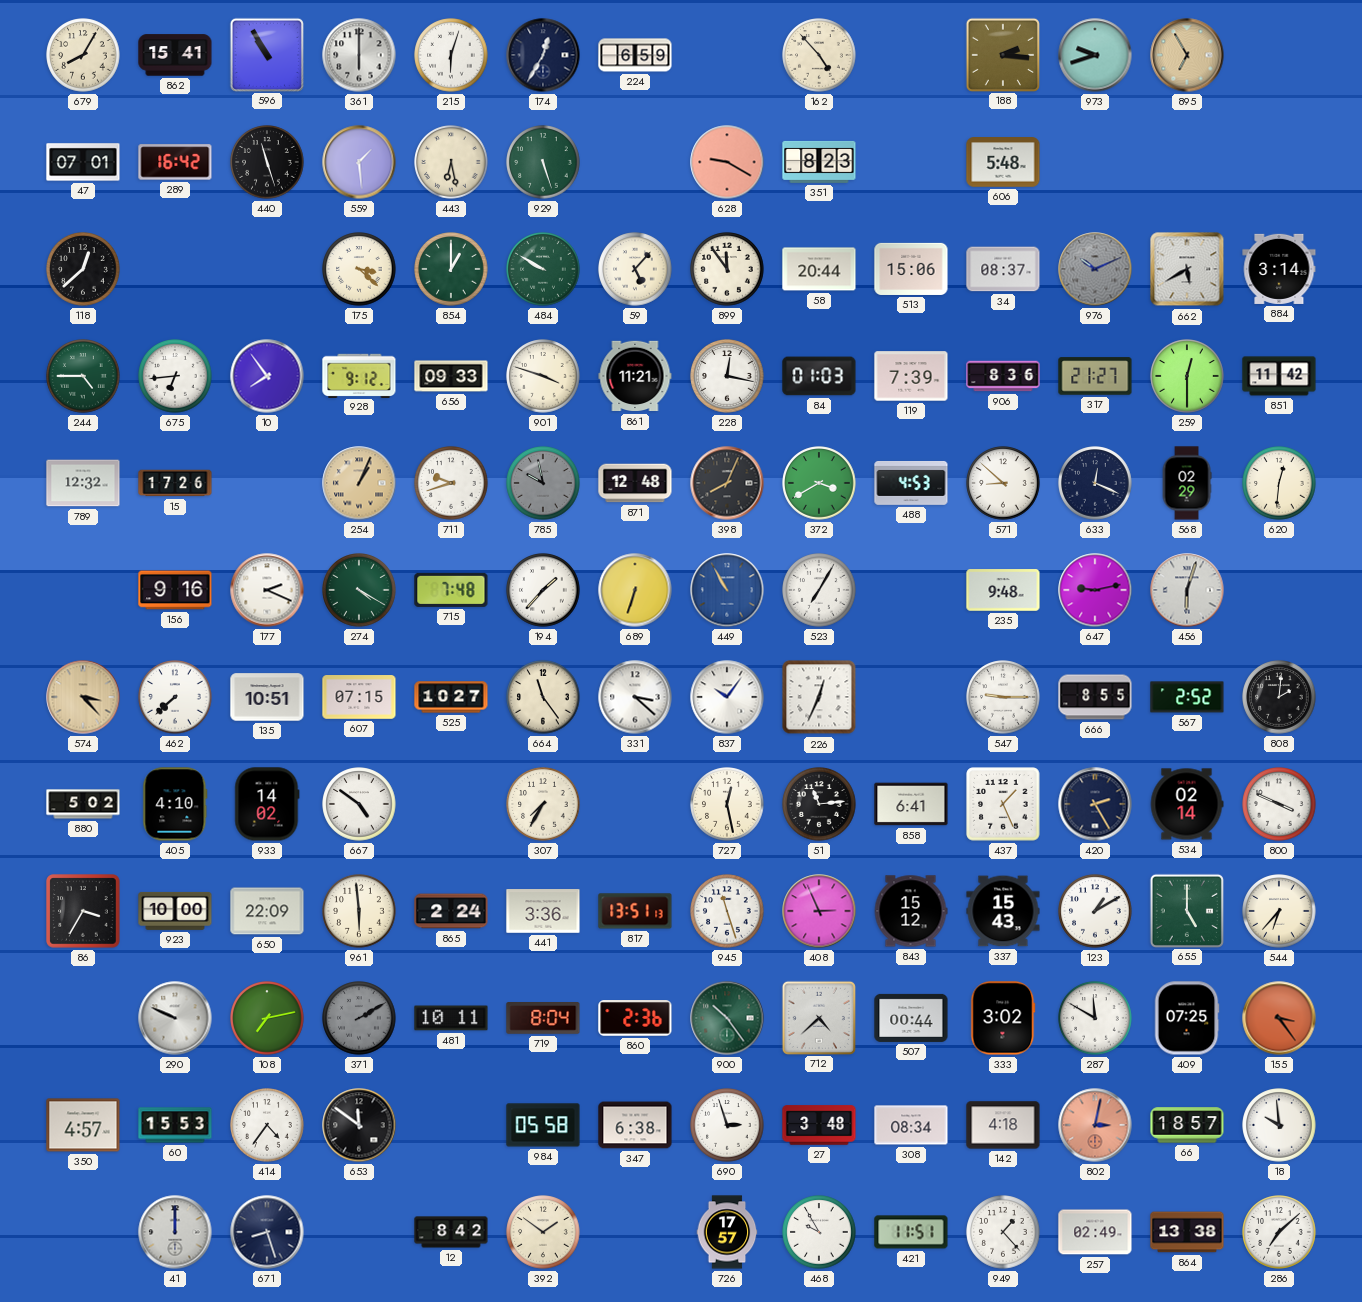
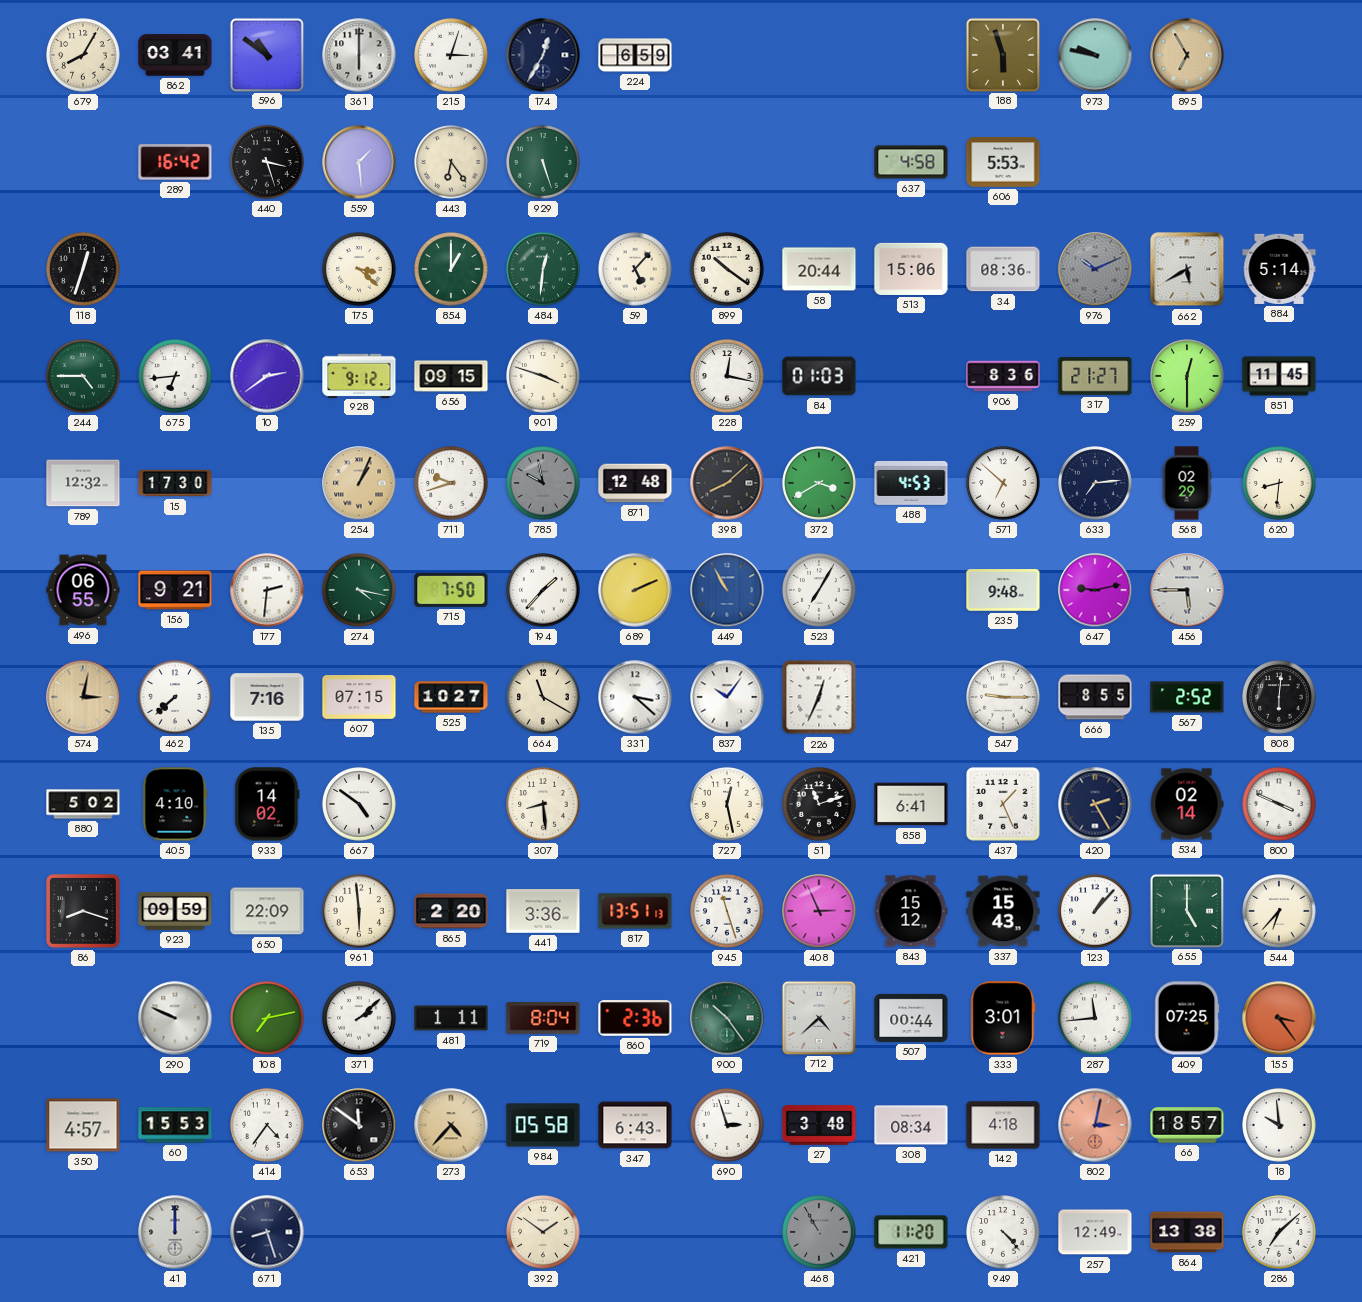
862: 15:41 -> 03:41 (175, 55)
596: 10:55 -> 10:51 (266, 54)
215: 6:03 -> 3:03 (451, 55)
162: 4:53 -> none (819, 55)
188: 2:16 -> 5:57 (1002, 54)
973: 9:42 -> 9:47 (1095, 55)
47: 07:01 -> none (83, 162)
440: 11:27 -> 3:27 (267, 162)
443: 6:28 -> 6:24 (451, 162)
628: 9:20 -> none (727, 162)
351: 8:23 -> none (819, 162)
637: none -> 4:58 (911, 162)
606: 5:48 -> 5:53 (1003, 162)
118: 12:38 -> 12:33 (83, 269)
484: 9:50 -> 12:31 (543, 269)
899: 11:54 -> 10:21 (727, 269)
34: 08:37 -> 08:36 (1003, 269)
884: 3:14 -> 5:14 (1279, 269)
10: 7:54 -> 2:39 (267, 376)
656: 09:33 -> 09:15 (451, 376)
861: 11:21 -> none (635, 376)
119: 7:39 -> none (911, 376)
851: 11:42 -> 11:45 (1279, 376)
15: 17:26 -> 17:30 (175, 483)
398: 8:04 -> 8:08 (727, 483)
571: 8:52 -> 6:52 (1003, 483)
633: 12:19 -> 7:14 (1095, 483)
620: 12:31 -> 8:31 (1279, 483)
496: none -> 06:55 (83, 590)
156: 9:16 -> 9:21 (175, 590)
177: 2:19 -> 2:31 (267, 590)
274: 4:20 -> 4:17 (359, 590)
715: 7:48 -> 7:50 (451, 590)
689: 6:33 -> 2:11 (635, 590)
456: 6:03 -> 5:45 (1187, 590)
574: 3:23 -> 3:02 (83, 697)
135: 10:51 -> 7:16 (267, 697)
664: 11:24 -> 11:20 (543, 697)
808: 2:01 -> 6:01 (1279, 697)
307: 7:35 -> 8:29 (543, 804)
51: 11:14 -> 11:12 (819, 804)
86: 3:35 -> 8:18 (83, 911)
923: 10:00 -> 09:59 (175, 911)
865: 2:24 -> 2:20 (451, 911)
123: 1:10 -> 1:07 (1095, 911)
371: 2:10 -> 2:08 (359, 1018)
371 dial: grey -> white (359, 1018)
481: 10:11 -> 1:11 (451, 1018)
333: 3:02 -> 3:01 (1003, 1018)
287: 11:50 -> 11:44 (1095, 1018)
273: none -> 4:37 (451, 1125)
347: 6:38 -> 6:43 (635, 1125)
12: 8:42 -> none (451, 1232)
726: 17:57 -> none (727, 1232)
468: 9:55 -> 10:55 (819, 1232)
468 dial: white -> grey (819, 1232)
421: 11:51 -> 11:20 (911, 1232)
949: 1:23 -> 4:23 (1003, 1232)
257: 02:49 -> 12:49 (1095, 1232)
